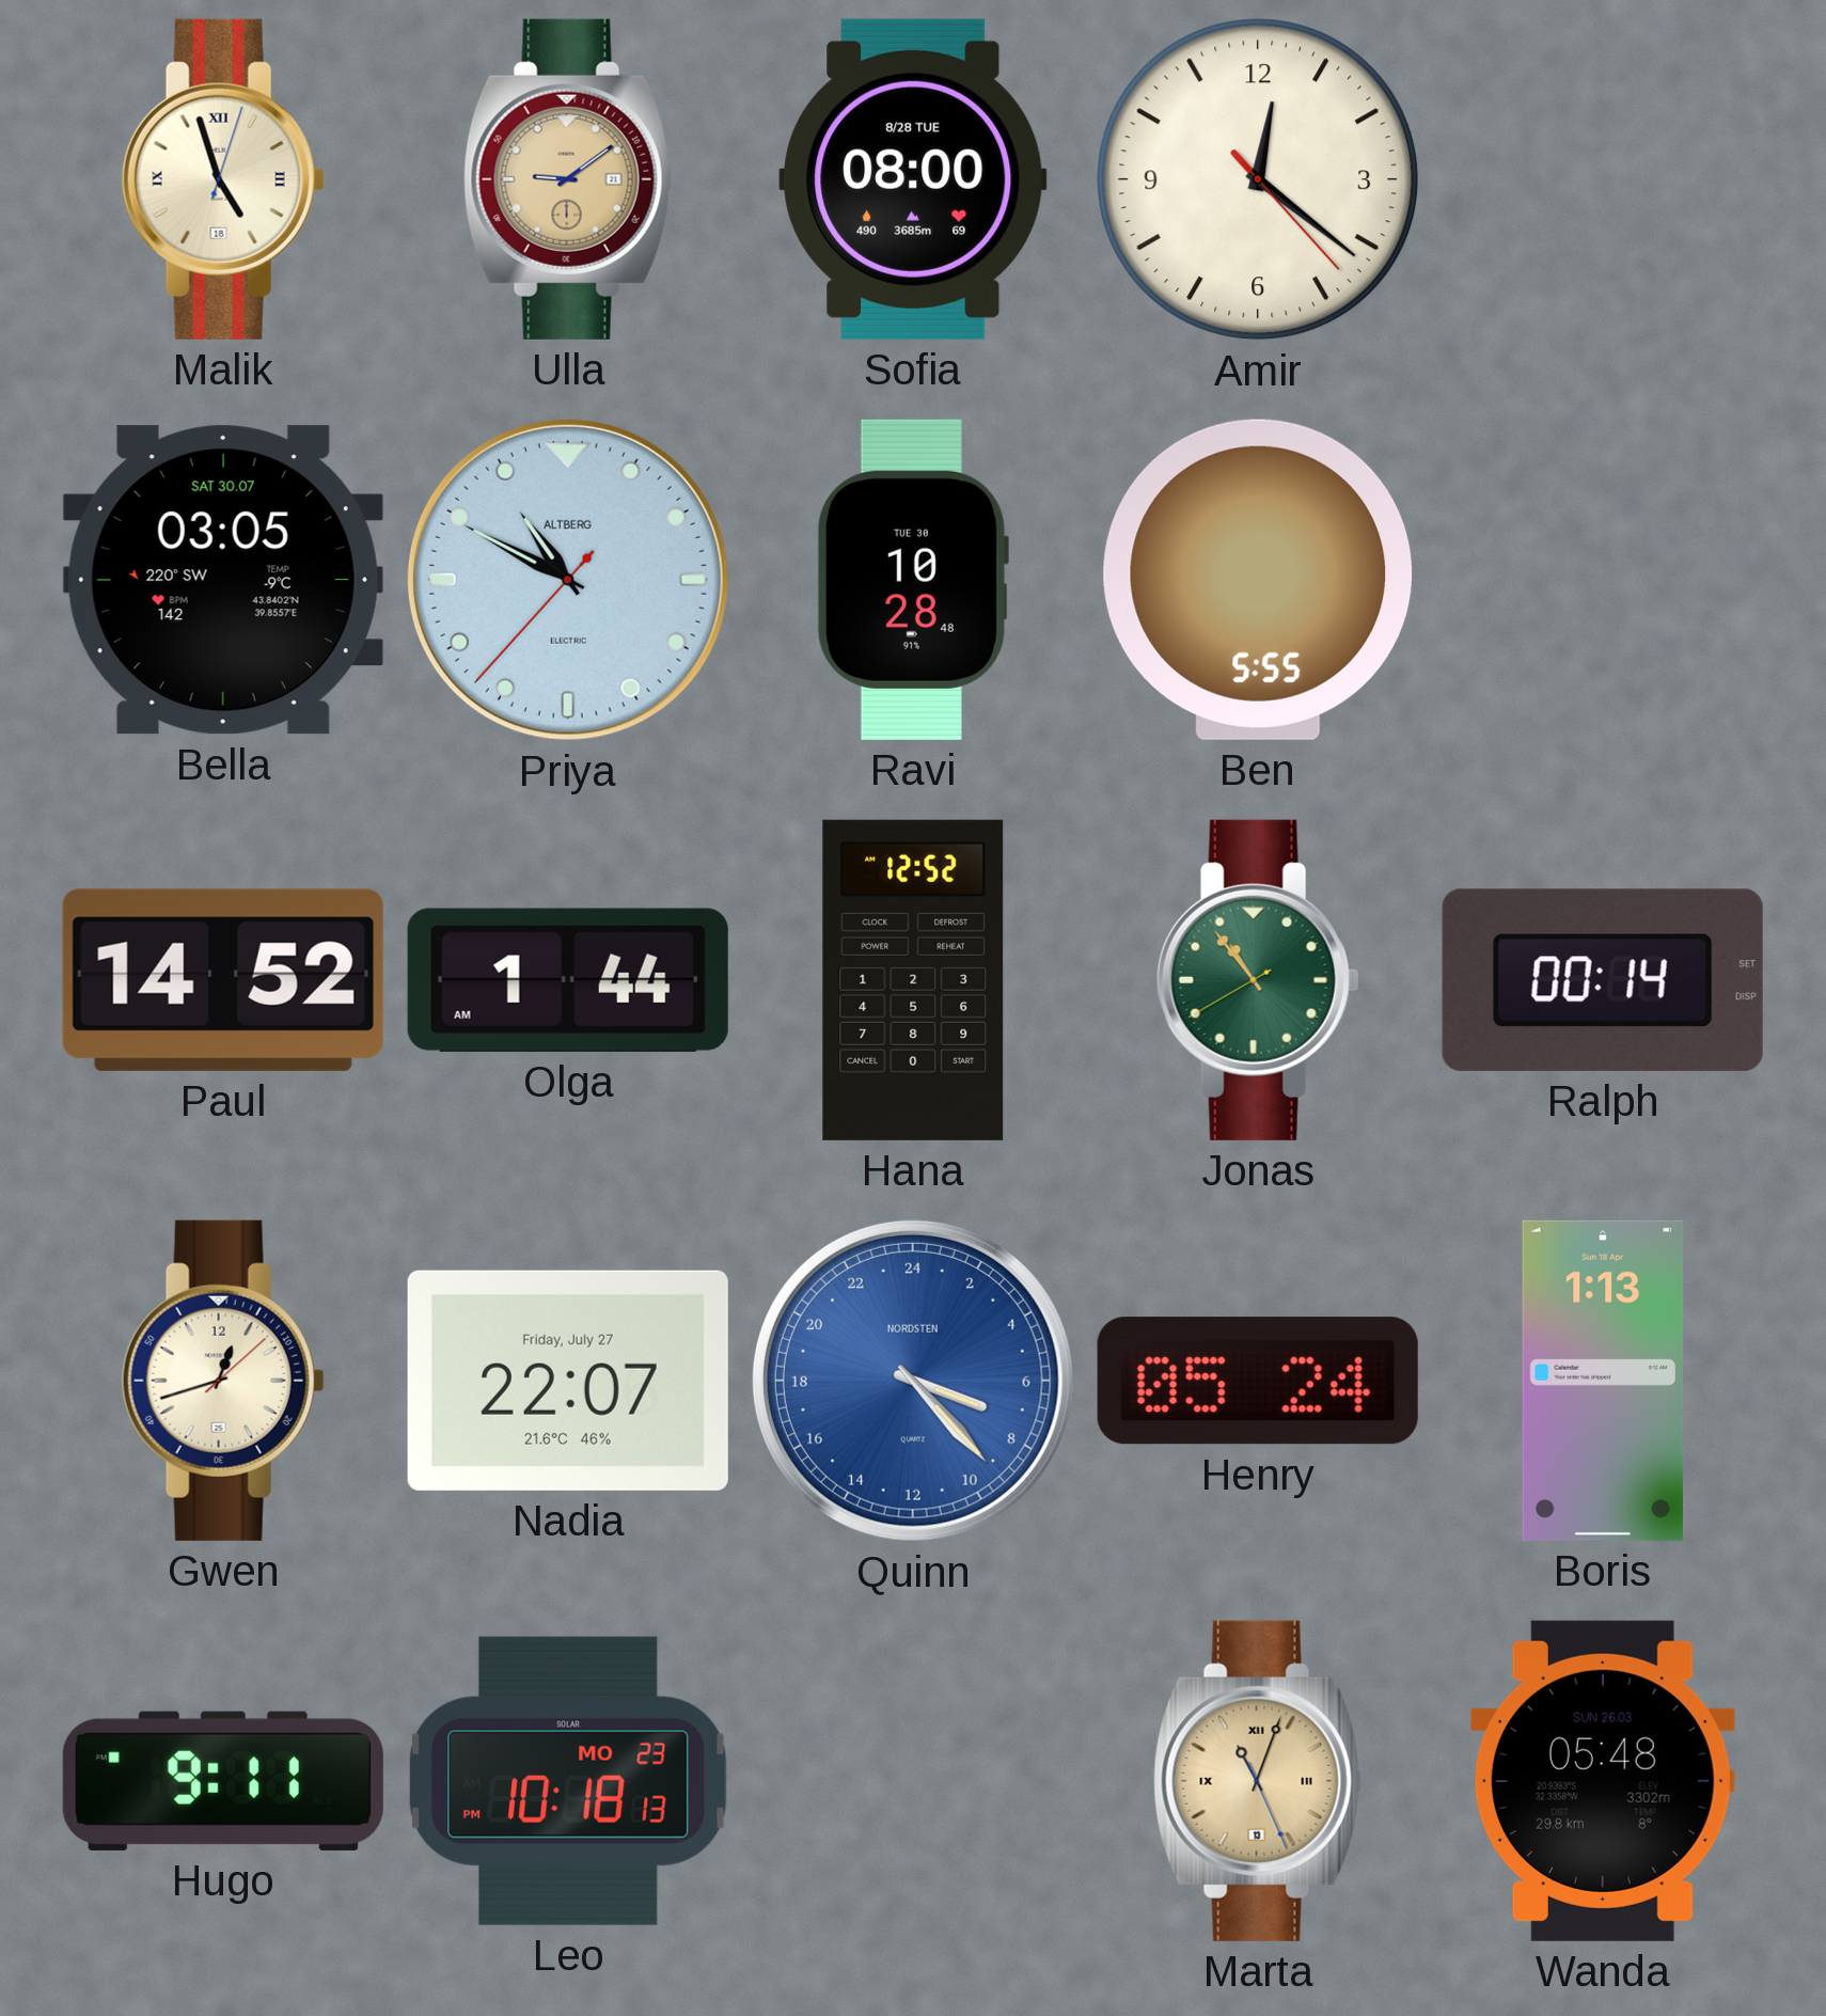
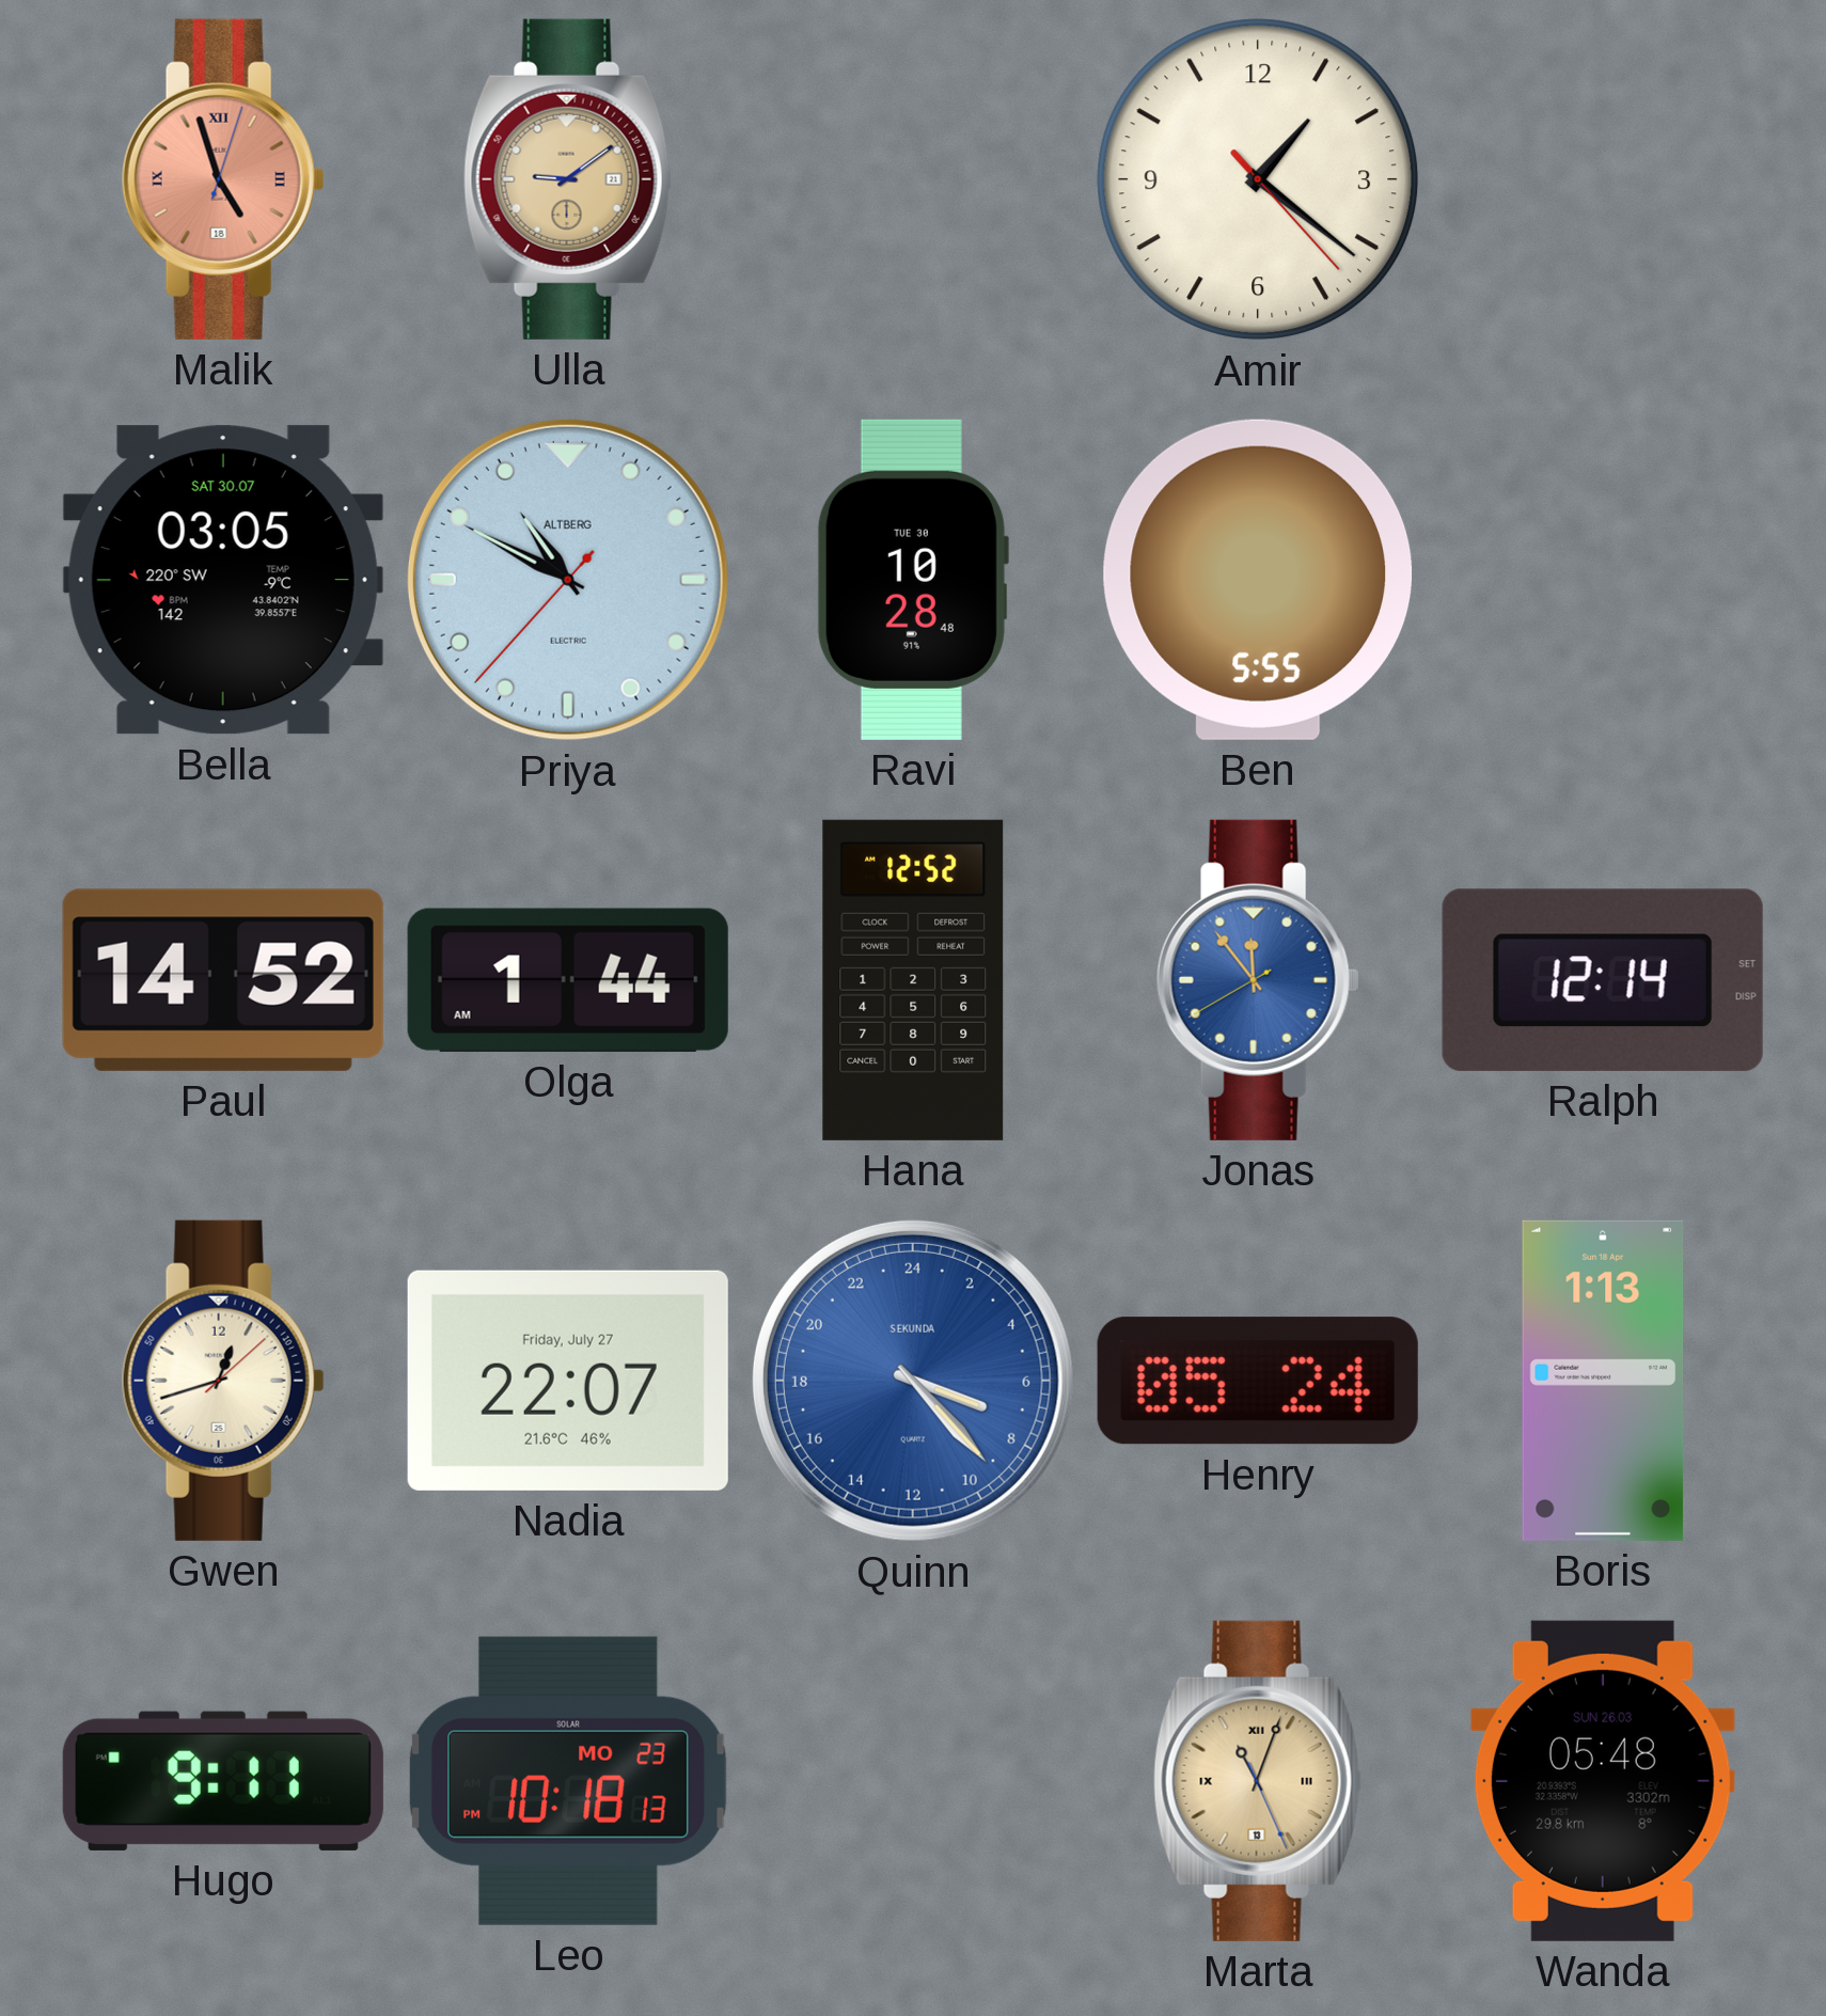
Malik dial: cream -> salmon (223, 179)
Sofia: 08:00 -> none (913, 179)
Amir: 12:21 -> 1:21 (1258, 179)
Jonas: 10:53 -> 11:53 (1258, 980)
Jonas dial: green -> blue (1258, 980)
Ralph: 00:14 -> 12:14 (1603, 980)
Quinn brand: NORDSTEN -> SEKUNDA (913, 1381)
